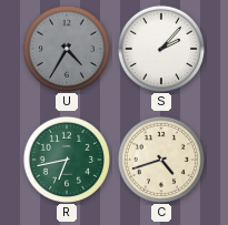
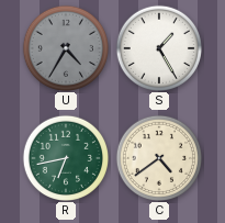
S: 2:07 -> 1:25 (158, 47)
C: 4:42 -> 4:39 (158, 157)
